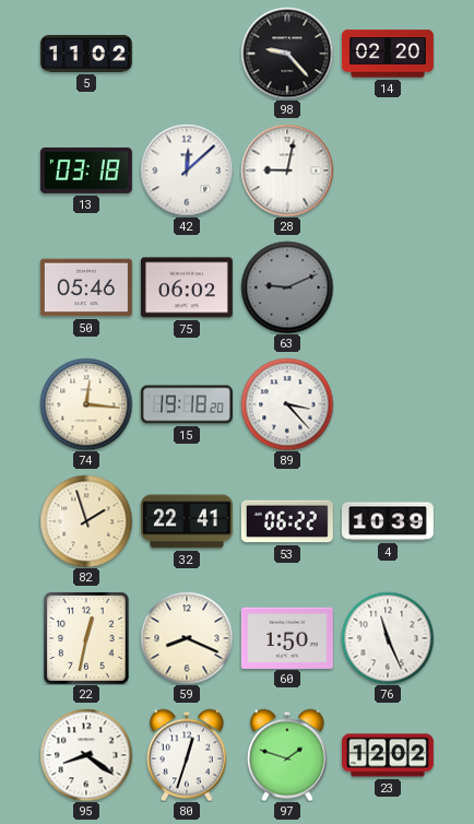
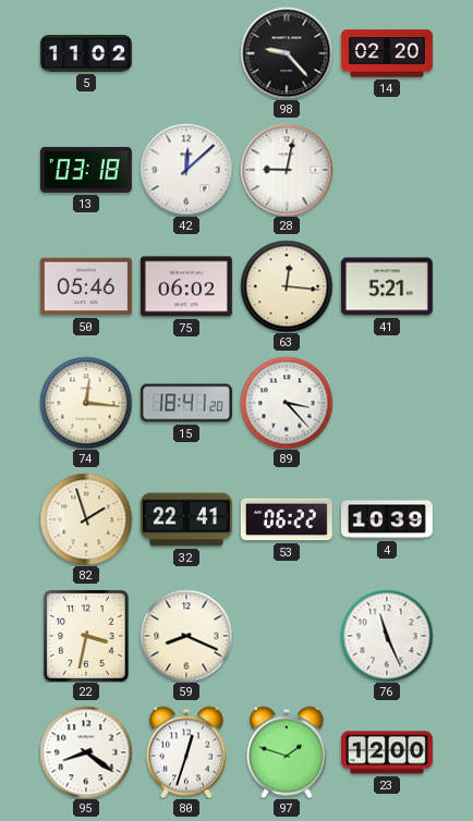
63: 9:11 -> 12:16 (287, 286)
63 dial: grey -> cream (287, 286)
41: none -> 5:21 (387, 286)
15: 19:18 -> 18:41 (186, 403)
22: 12:32 -> 3:32 (86, 636)
60: 1:50 -> none (287, 637)
23: 12:02 -> 12:00 (387, 752)
